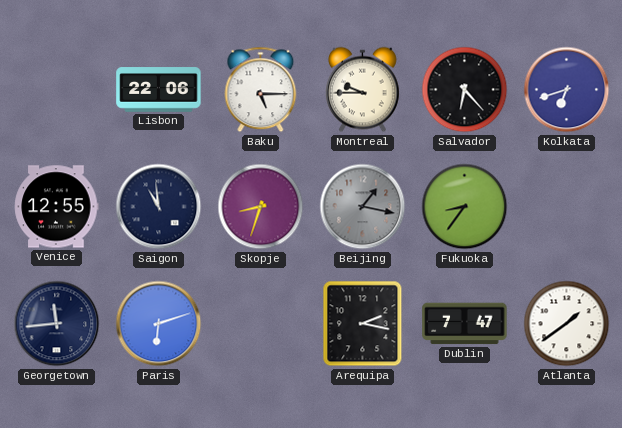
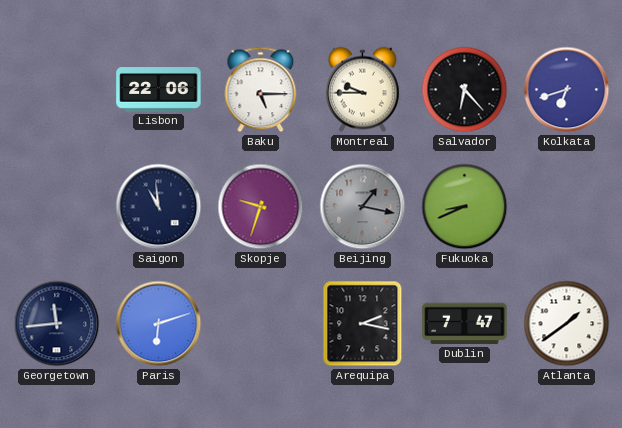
Venice: 12:55 -> none (57, 207)
Skopje: 8:33 -> 9:33 (261, 207)
Fukuoka: 8:36 -> 8:41 (465, 207)
